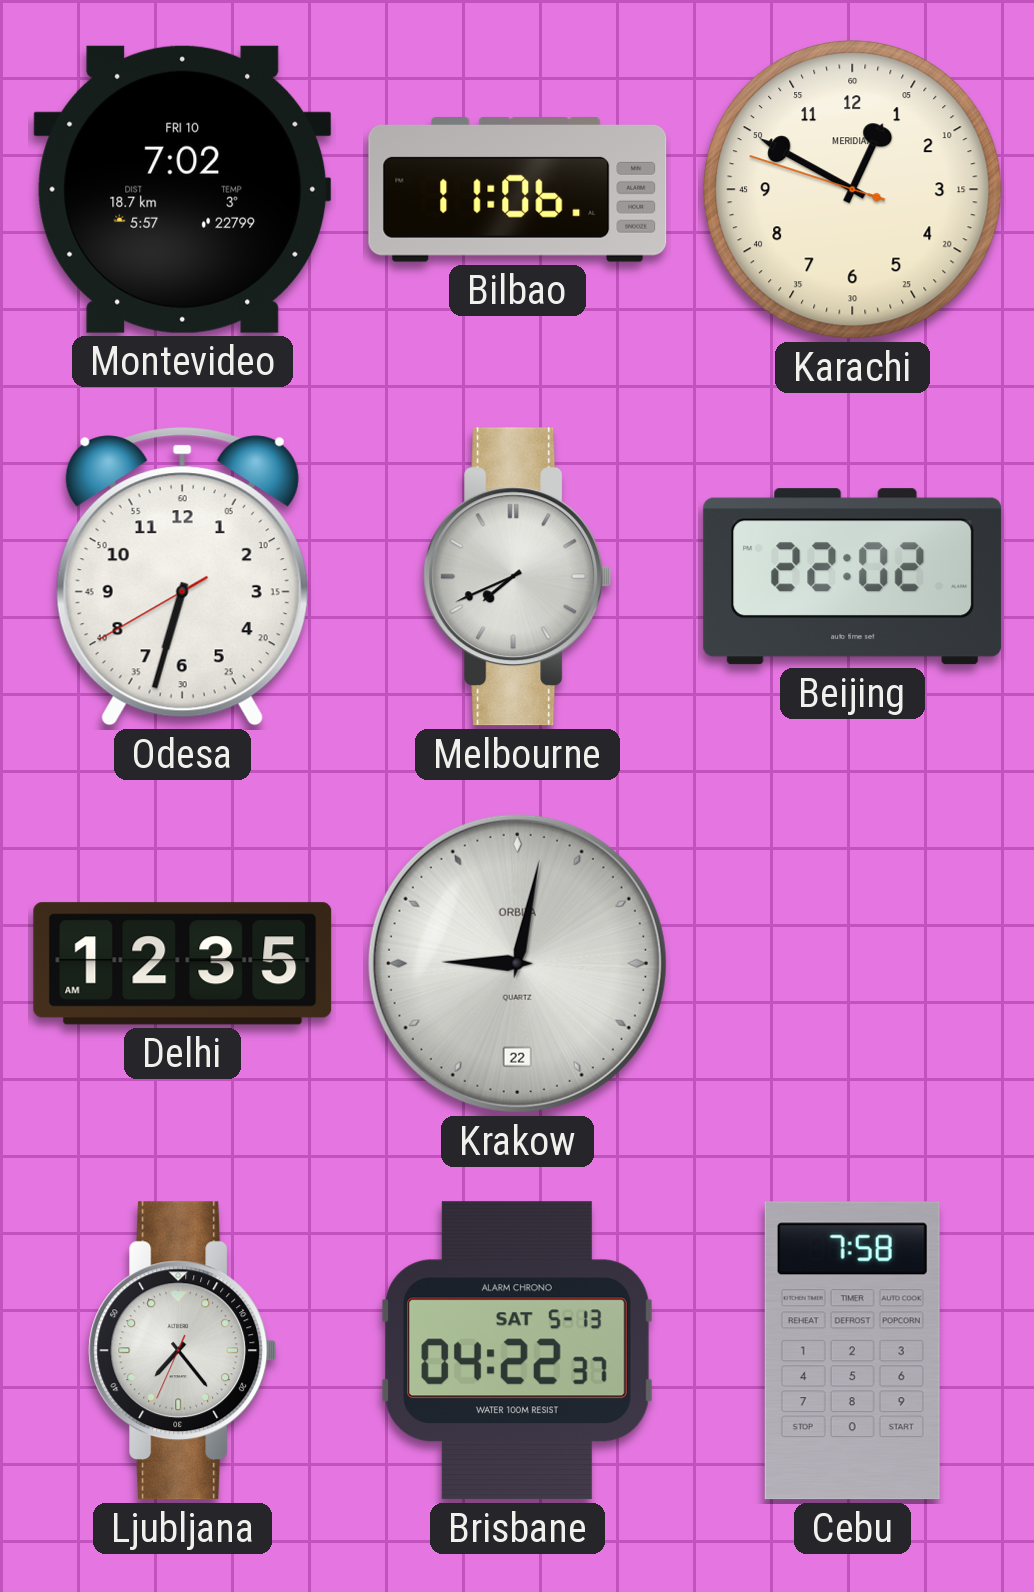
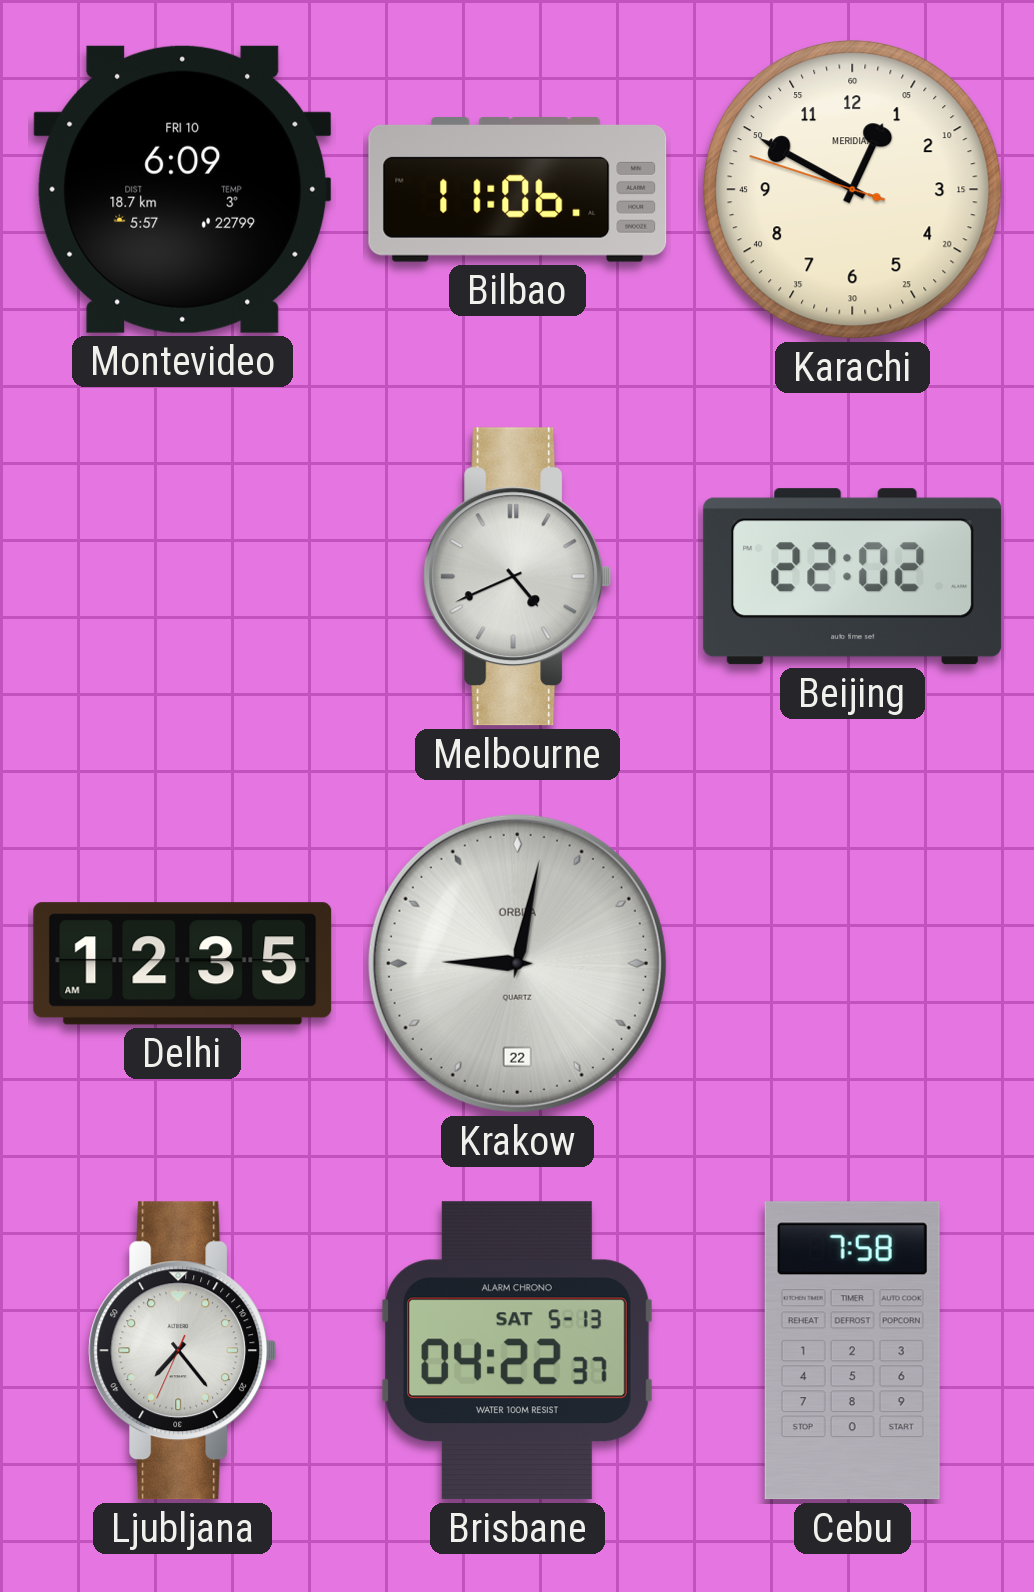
Montevideo: 7:02 -> 6:09 (183, 189)
Odesa: 6:32 -> none (182, 577)
Melbourne: 7:41 -> 4:41 (518, 577)
